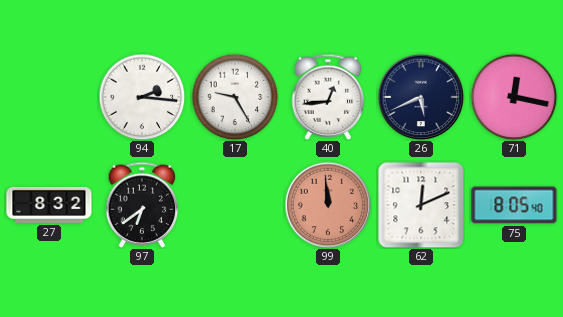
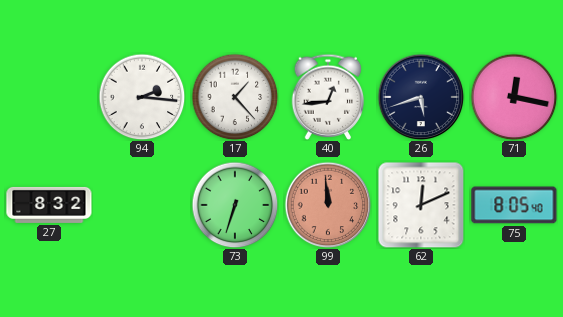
17: 9:25 -> 1:23 (235, 97)
26: 5:41 -> 5:42 (421, 97)
97: 6:39 -> none (142, 205)
73: none -> 6:33 (235, 205)
